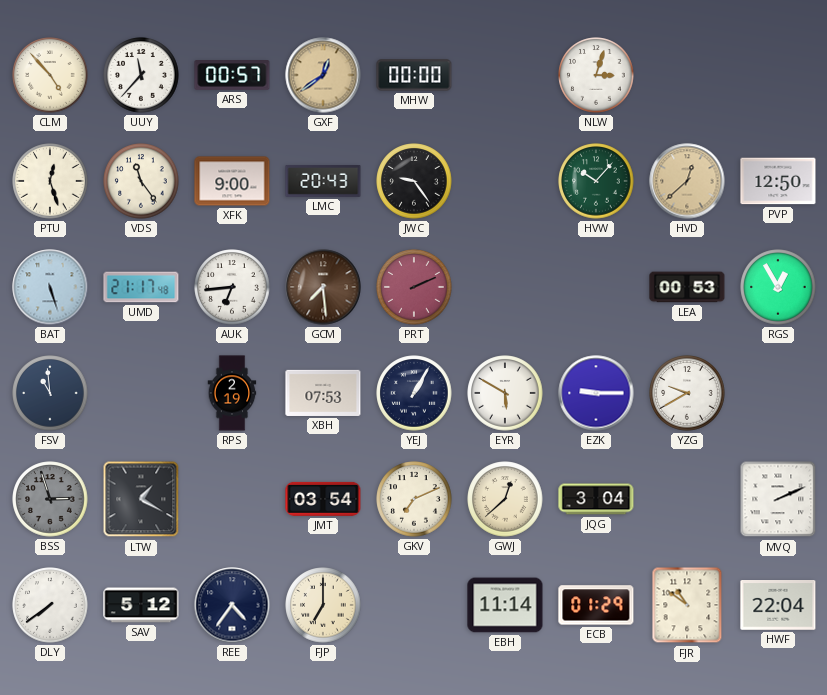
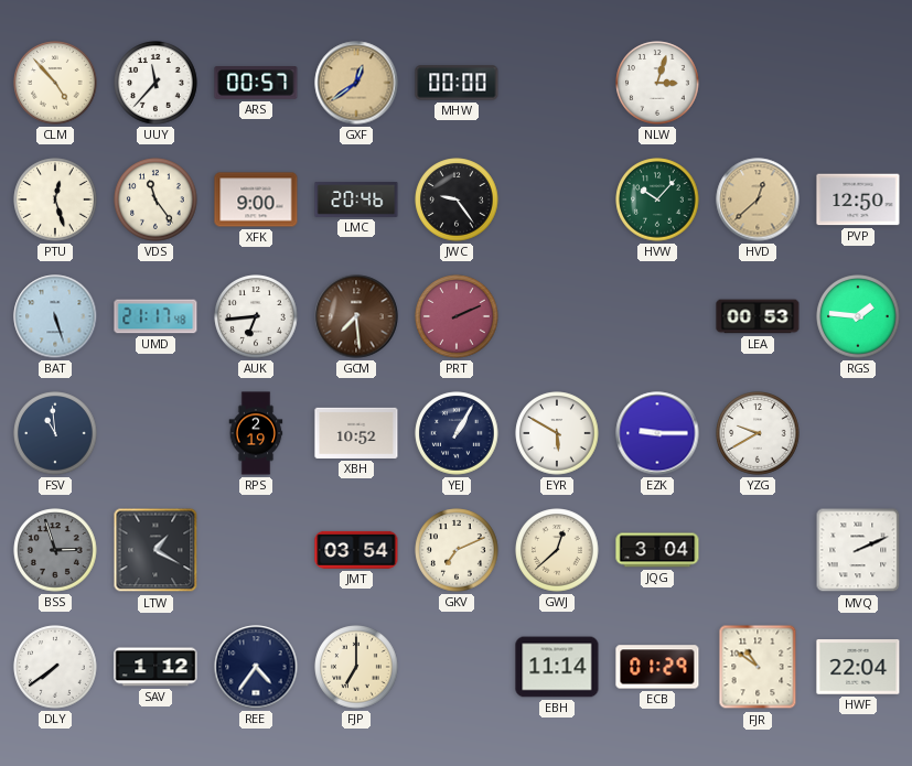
LMC: 20:43 -> 20:46 (356, 201)
RGS: 12:55 -> 1:46 (858, 316)
XBH: 07:53 -> 10:52 (356, 433)
SAV: 5:12 -> 1:12 (155, 667)
